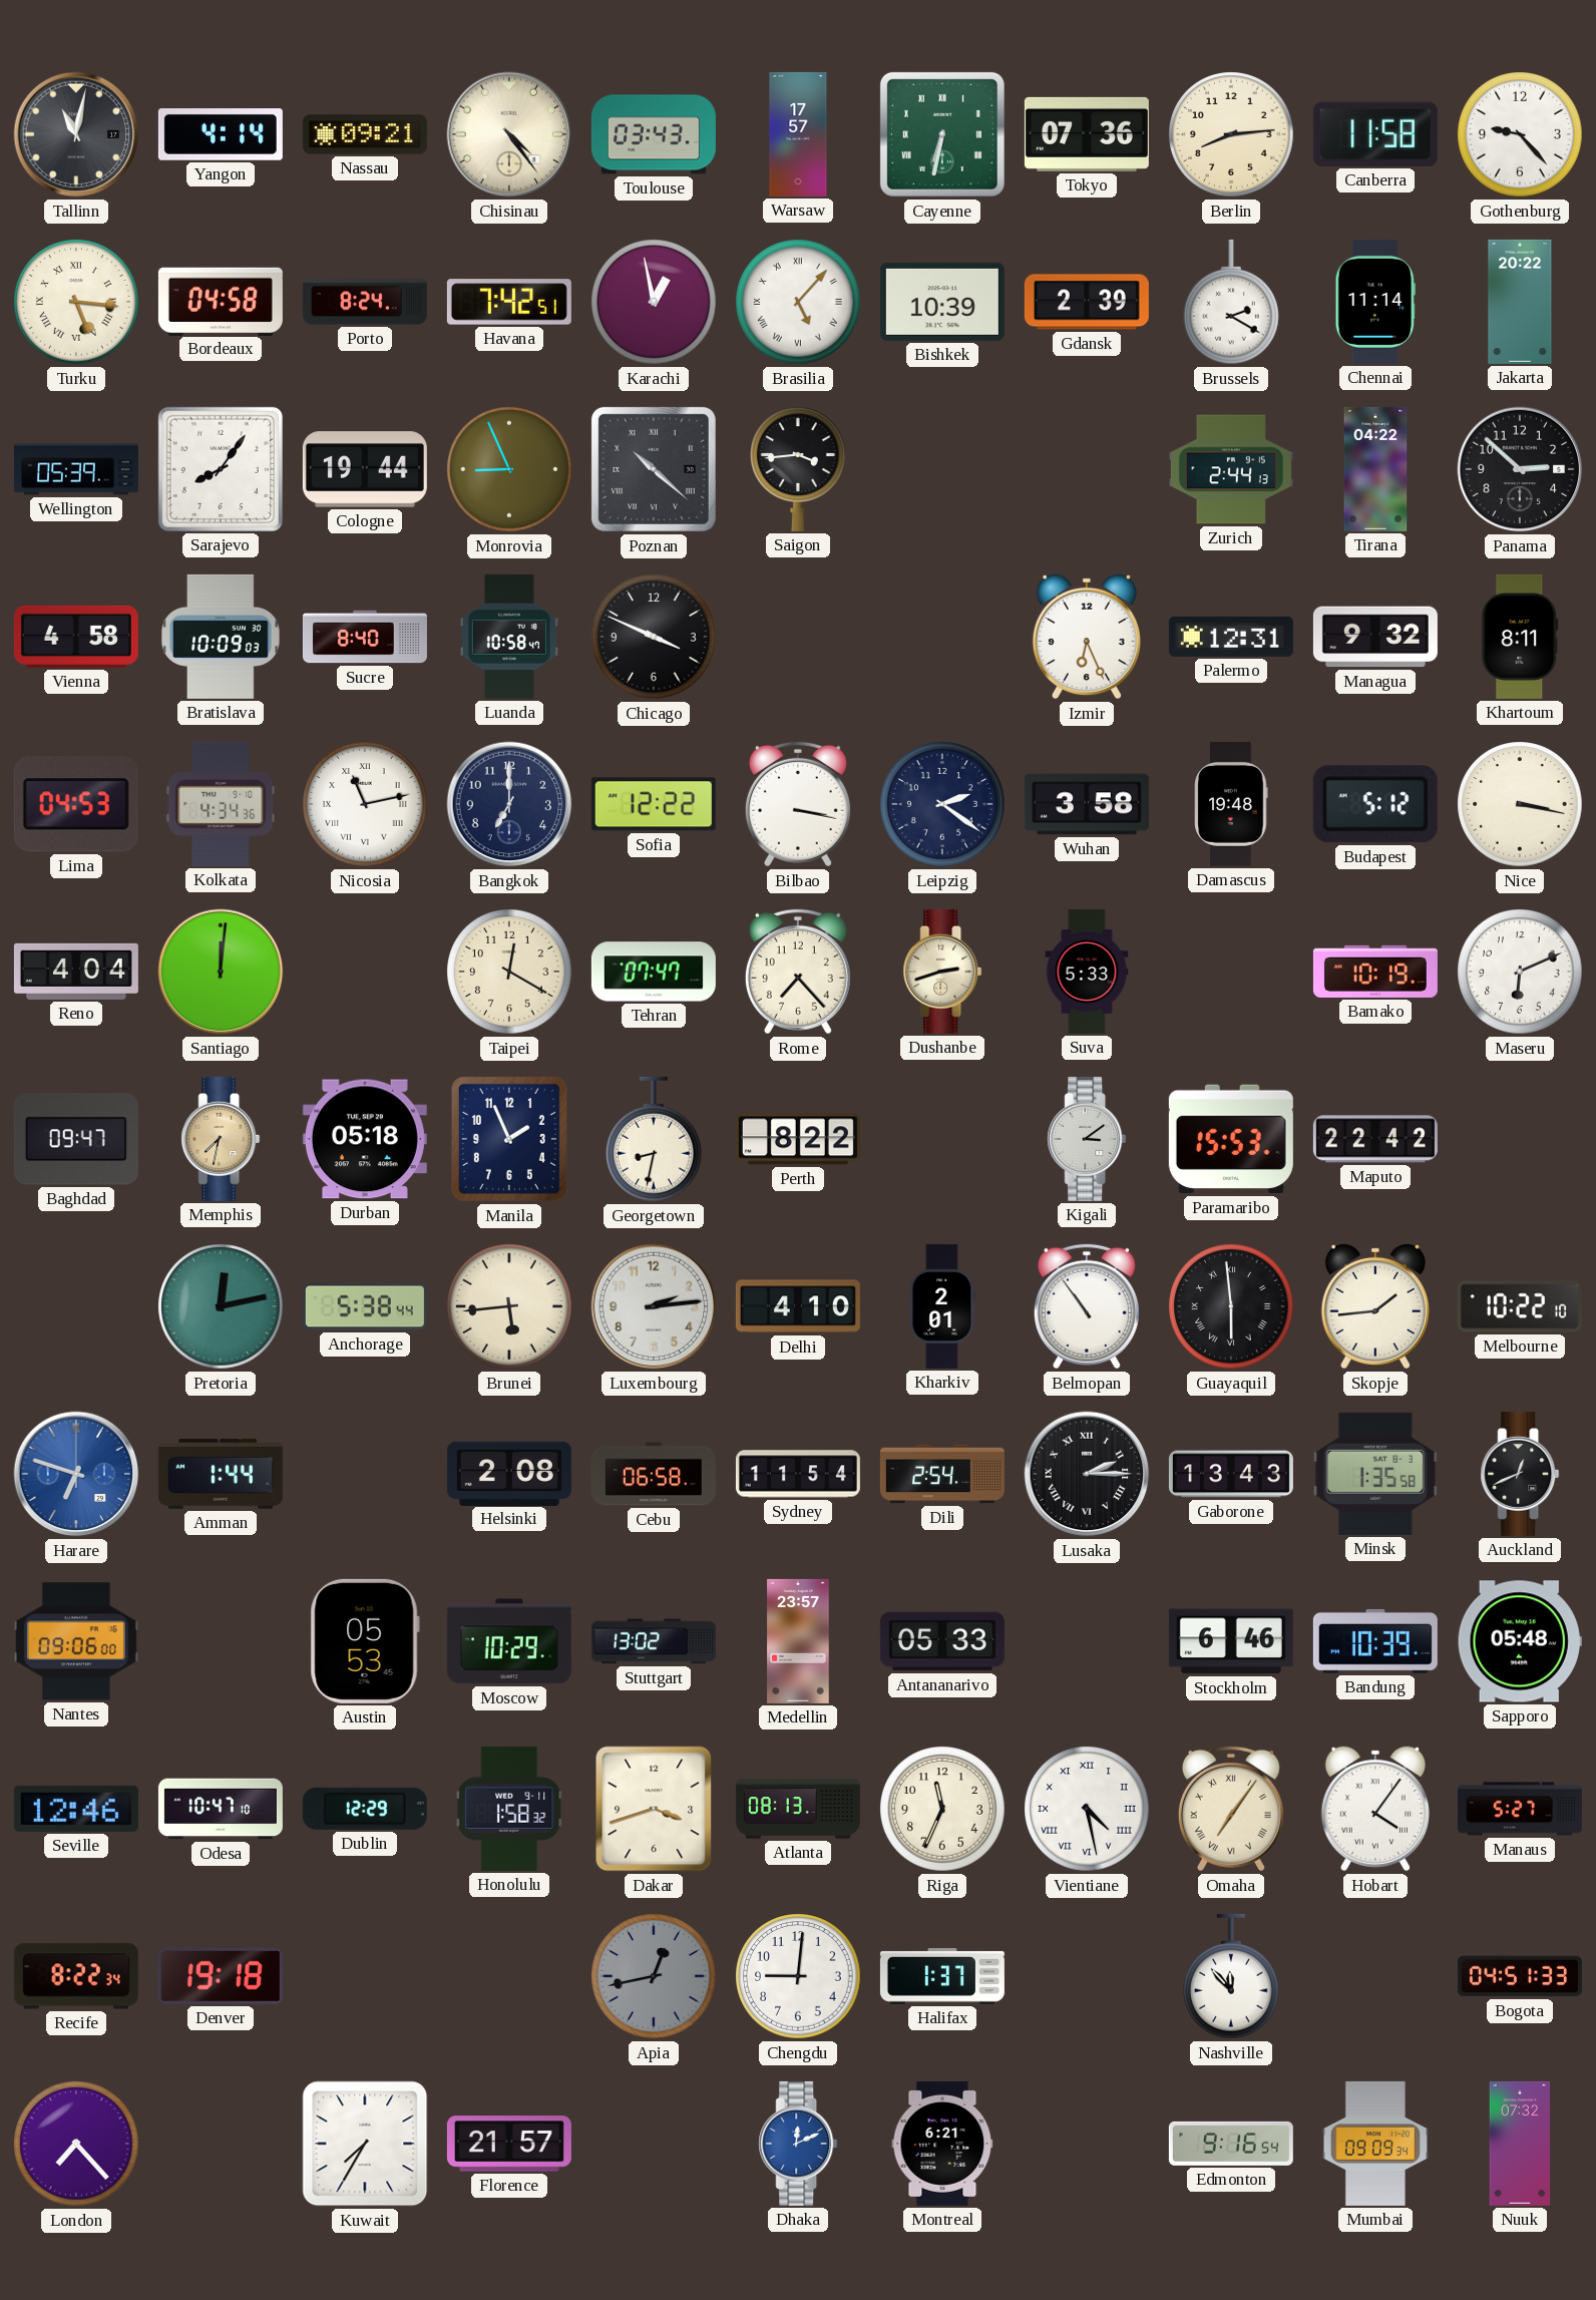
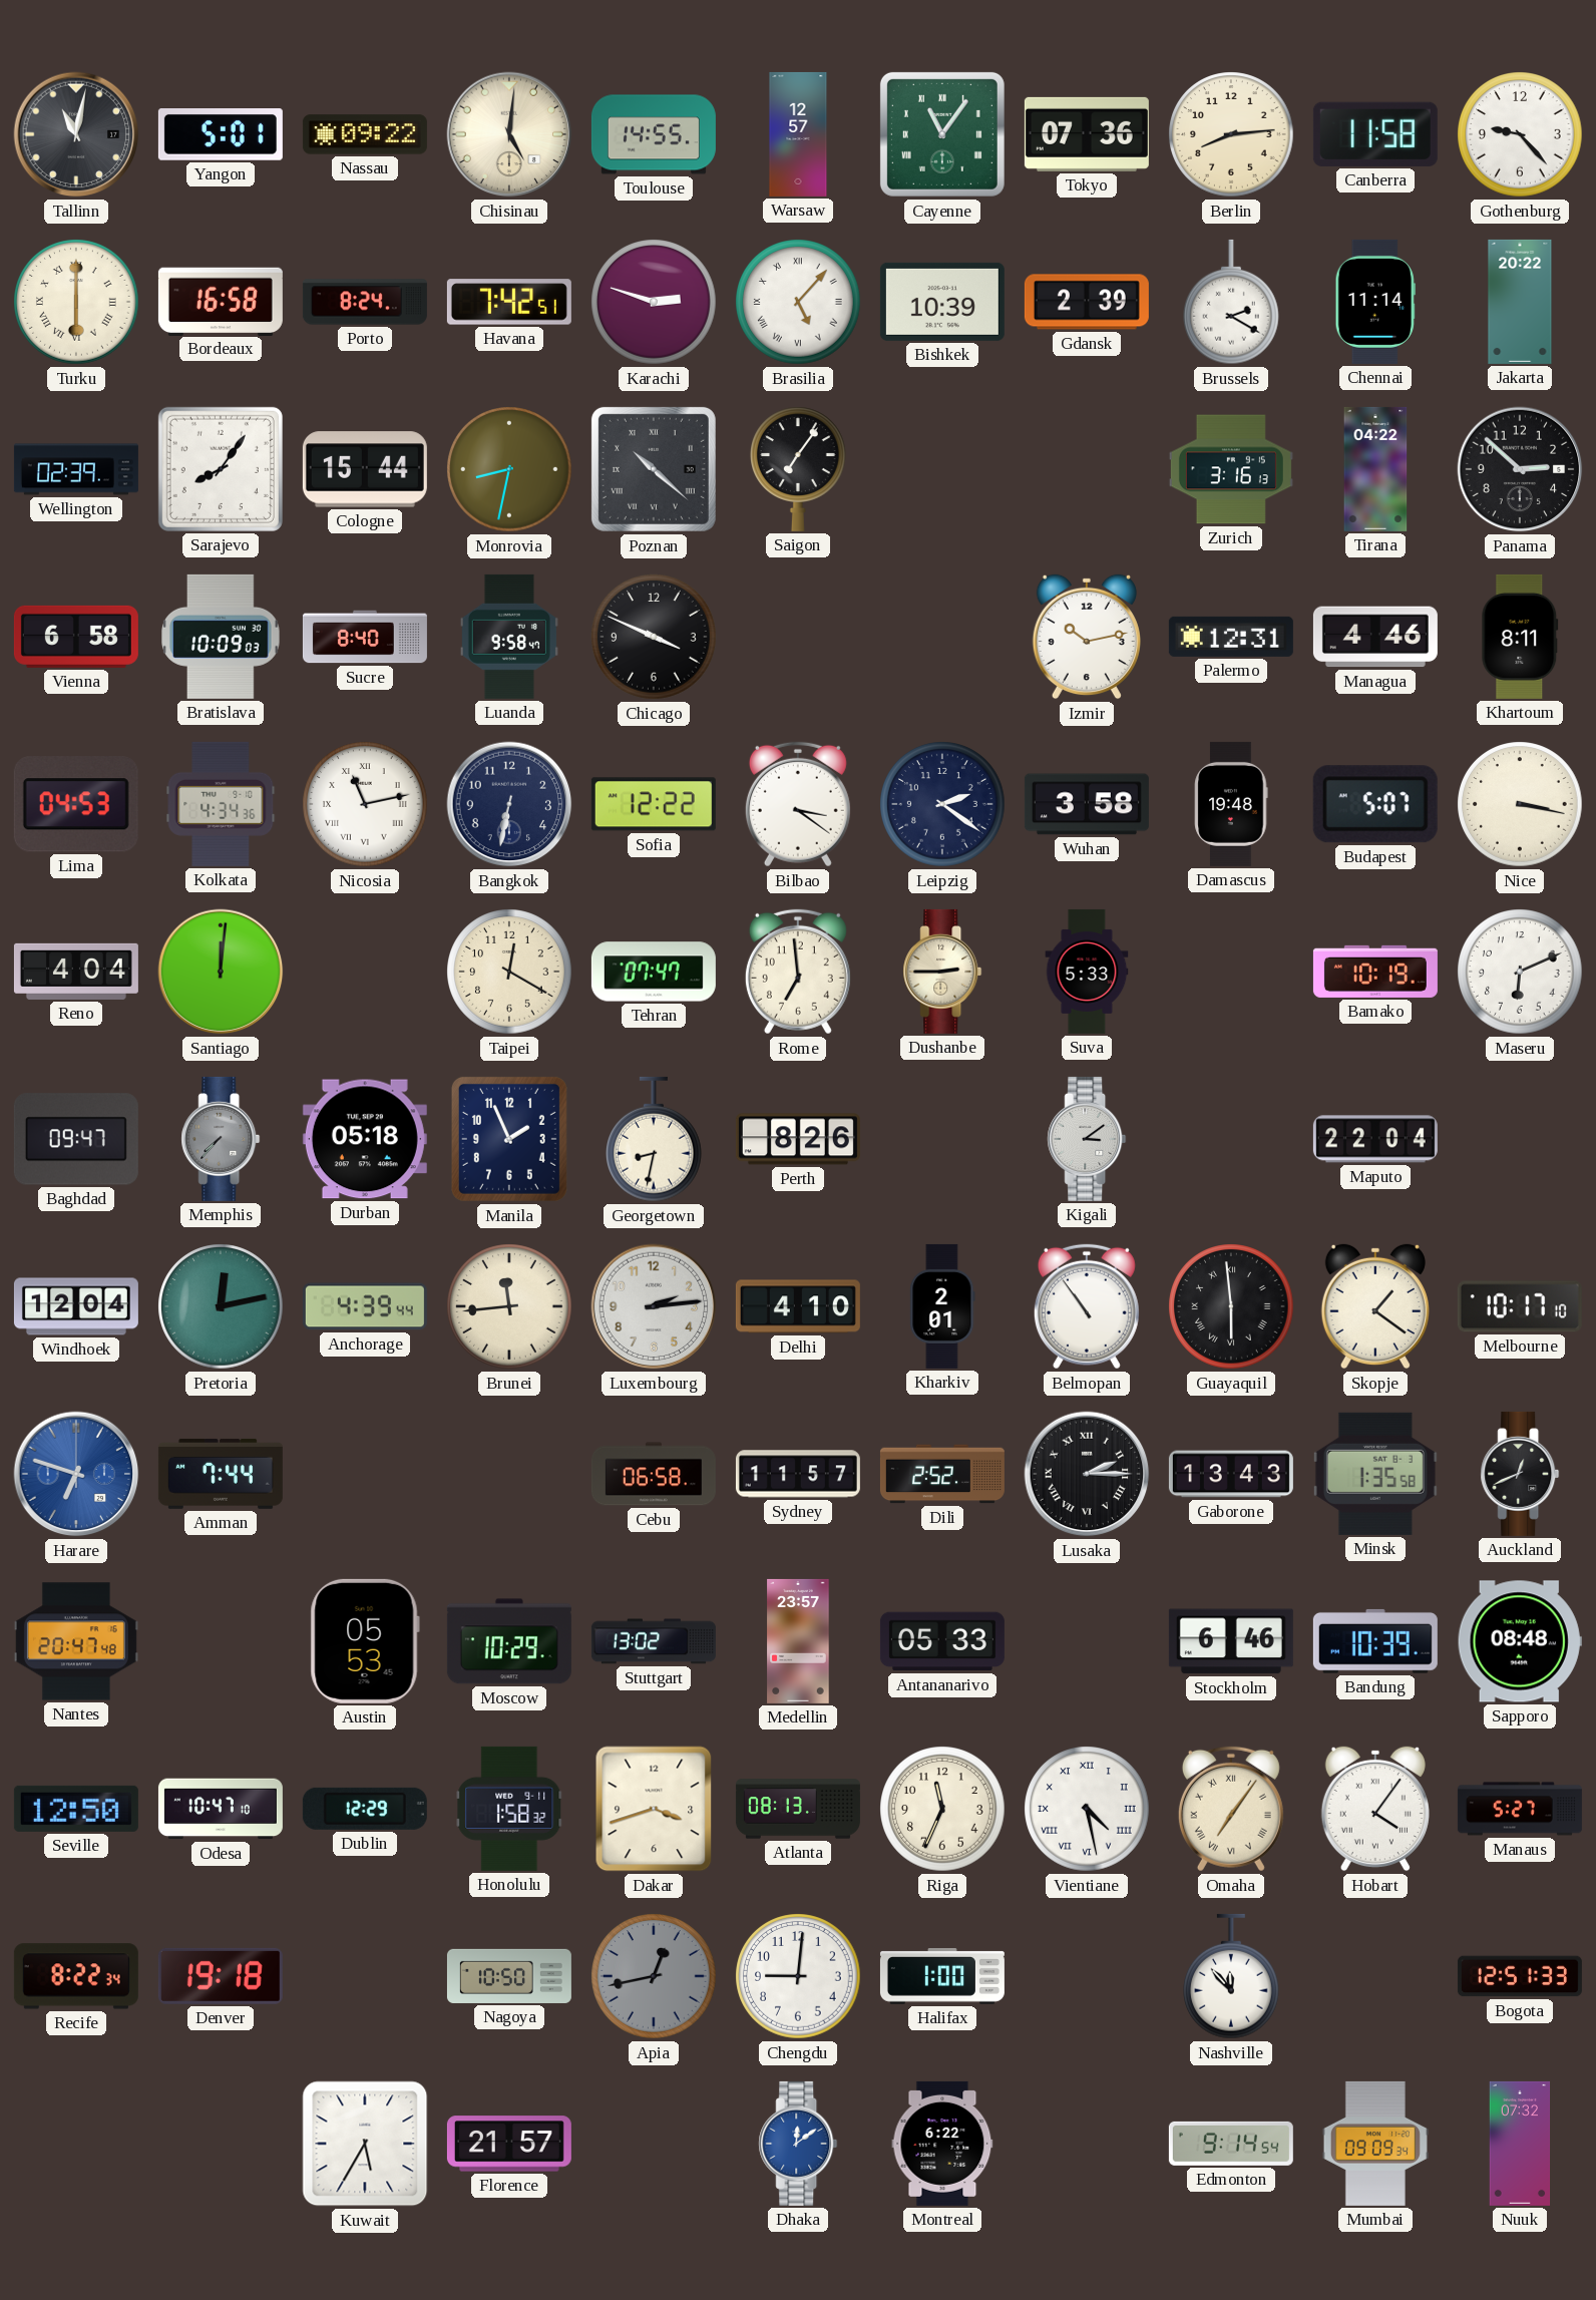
Yangon: 4:14 -> 5:01 (221, 135)
Nassau: 09:21 -> 09:22 (365, 134)
Chisinau: 4:24 -> 5:01 (509, 134)
Toulouse: 03:43 -> 14:55 (654, 134)
Warsaw: 17:57 -> 12:57 (798, 134)
Cayenne: 6:32 -> 11:06 (942, 134)
Turku: 5:16 -> 6:00 (76, 302)
Bordeaux: 04:58 -> 16:58 (221, 301)
Karachi: 12:58 -> 2:48 (654, 302)
Wellington: 05:39 -> 02:39 (76, 469)
Cologne: 19:44 -> 15:44 (365, 469)
Monrovia: 8:56 -> 8:32 (509, 469)
Saigon: 3:44 -> 7:06 (799, 469)
Zurich: 2:44 -> 3:16 (1231, 469)
Vienna: 4:58 -> 6:58 (76, 637)
Luanda: 10:58 -> 9:58 (509, 637)
Izmir: 6:26 -> 10:13 (1087, 637)
Managua: 9:32 -> 4:46 (1375, 637)
Bangkok: 7:00 -> 6:32 (509, 804)
Bilbao: 3:17 -> 3:21 (798, 804)
Budapest: 5:12 -> 5:07 (1375, 804)
Rome: 7:23 -> 6:59 (798, 972)
Dushanbe: 2:42 -> 2:45 (942, 972)
Memphis: 7:32 -> 7:37 (221, 1139)
Memphis dial: champagne -> grey (221, 1139)
Perth: 8:22 -> 8:26 (798, 1139)
Paramaribo: 15:53 -> none (1231, 1139)
Maputo: 22:42 -> 22:04 (1375, 1139)
Windhoek: none -> 12:04 (76, 1306)
Anchorage: 5:38 -> 4:39 (365, 1306)
Brunei: 5:44 -> 11:44 (509, 1306)
Skopje: 1:44 -> 1:21 (1375, 1306)
Melbourne: 10:22 -> 10:17 (1520, 1306)
Amman: 1:44 -> 7:44 (221, 1474)
Helsinki: 2:08 -> none (509, 1473)
Sydney: 11:54 -> 11:57 (798, 1474)
Dili: 2:54 -> 2:52 (942, 1474)
Nantes: 09:06 -> 20:47 (76, 1641)
Sapporo: 05:48 -> 08:48 (1520, 1641)
Seville: 12:46 -> 12:50 (76, 1809)
Nagoya: none -> 10:50 (509, 1976)
Halifax: 1:37 -> 1:00 (942, 1977)
Bogota: 04:51 -> 12:51 (1520, 1976)
London: 7:23 -> none (76, 2144)
Kuwait: 7:35 -> 5:35 (365, 2144)
Dhaka: 12:11 -> 12:09 (798, 2144)
Montreal: 6:21 -> 6:22 (942, 2144)
Edmonton: 9:16 -> 9:14 (1231, 2144)
